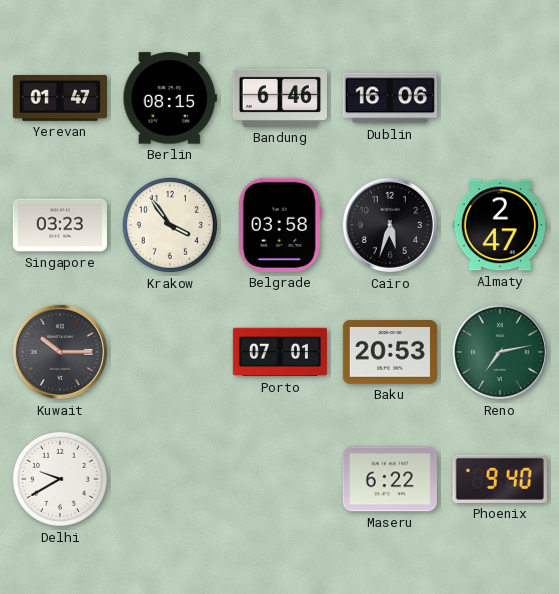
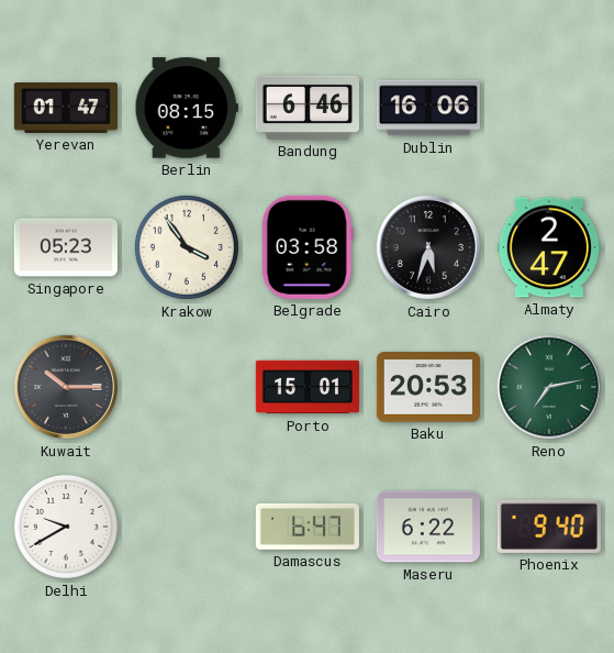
Singapore: 03:23 -> 05:23 (66, 247)
Porto: 07:01 -> 15:01 (308, 387)
Damascus: none -> 6:47 (308, 527)
